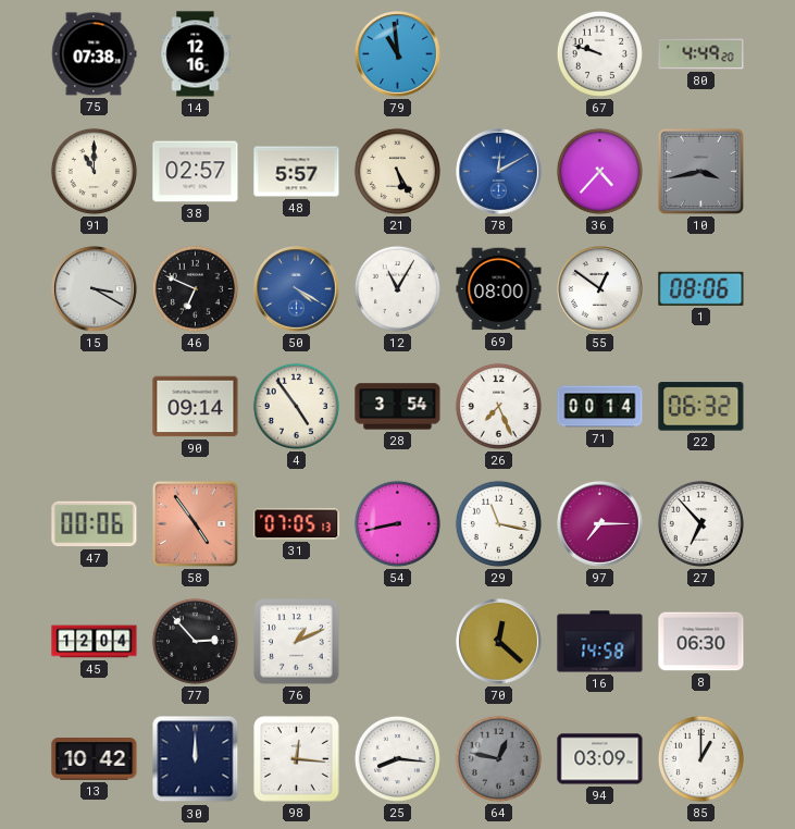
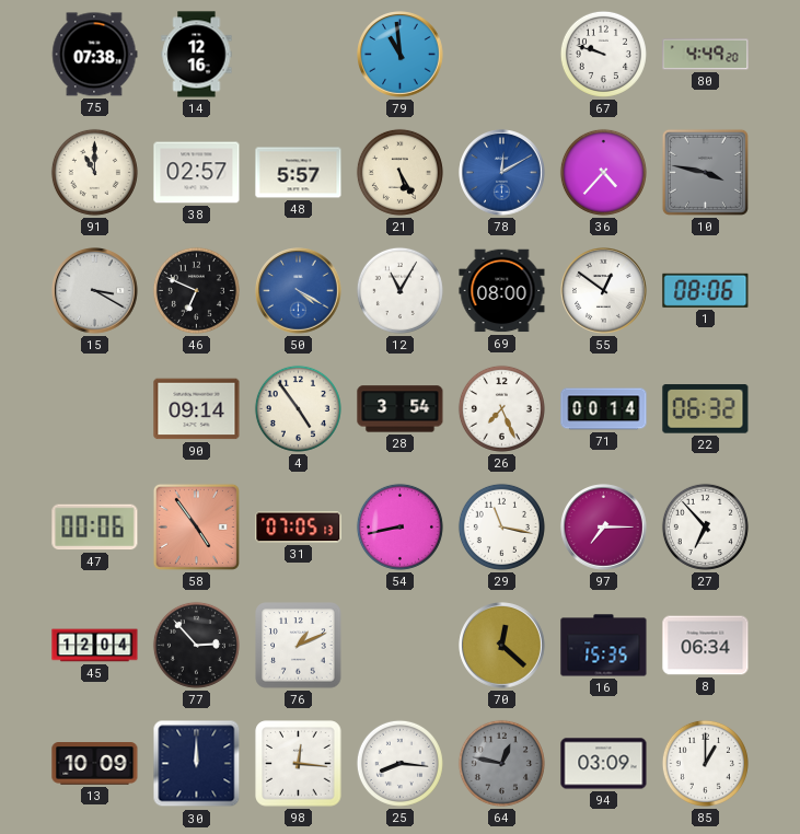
10: 3:43 -> 3:47 (705, 172)
16: 14:58 -> 15:35 (604, 646)
8: 06:30 -> 06:34 (706, 646)
13: 10:42 -> 10:09 (95, 764)
